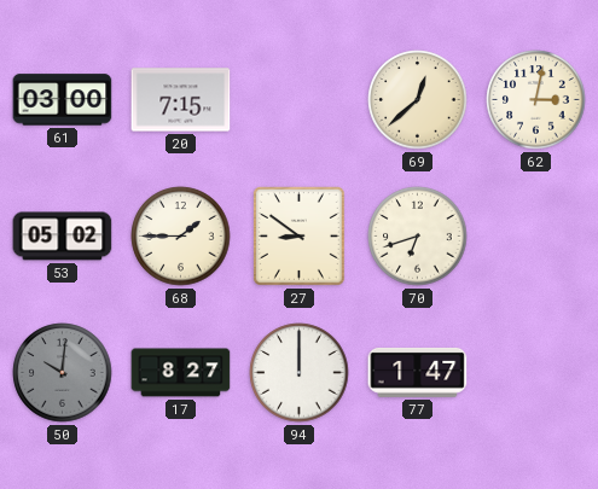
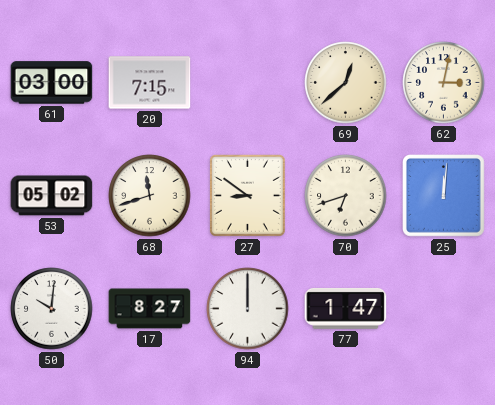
68: 1:45 -> 11:42 (150, 196)
25: none -> 12:01 (444, 196)
50 dial: grey -> white (52, 309)
